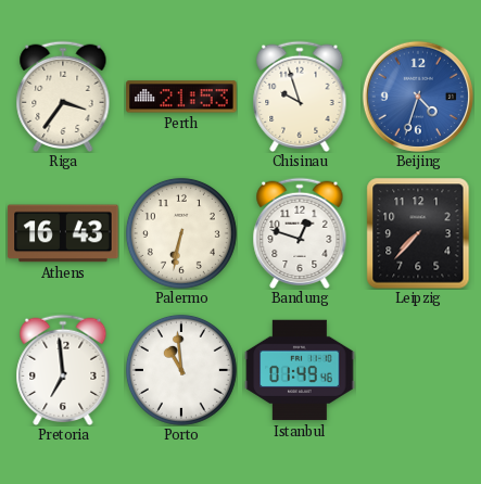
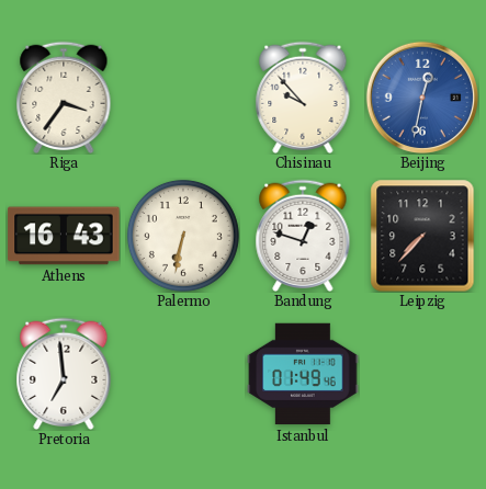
Perth: 21:53 -> none (181, 97)
Chisinau: 9:57 -> 9:53 (303, 96)
Beijing: 4:33 -> 12:32 (422, 98)
Porto: 10:59 -> none (181, 370)
